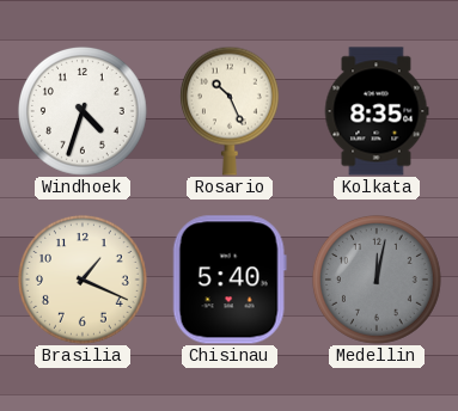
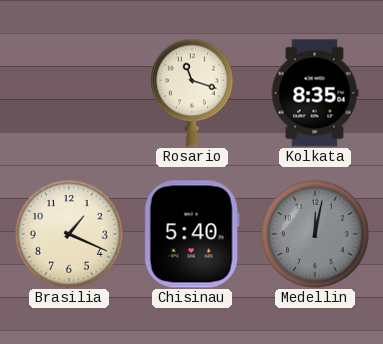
Windhoek: 4:33 -> none (83, 111)
Rosario: 10:26 -> 11:18 (192, 93)
